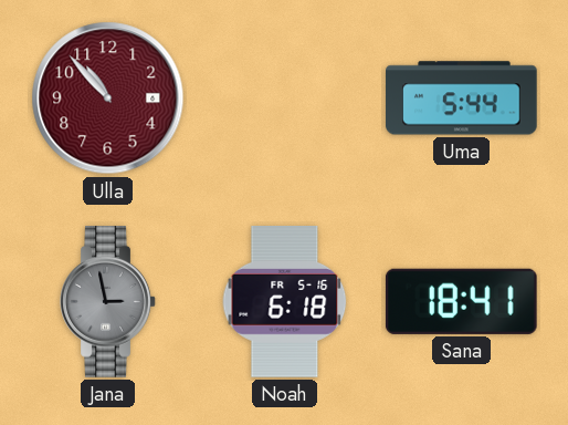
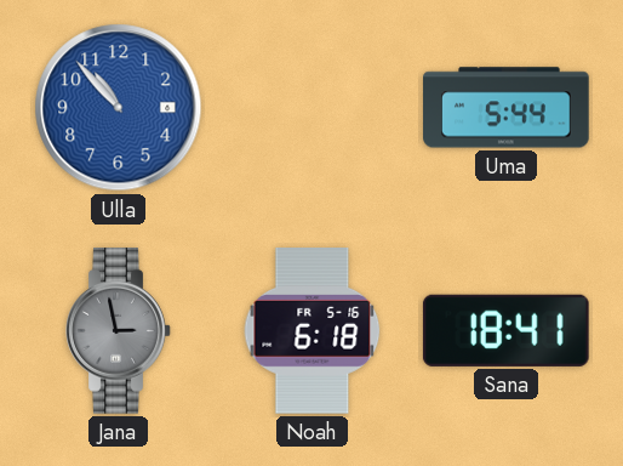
Ulla dial: burgundy -> blue (119, 108)
